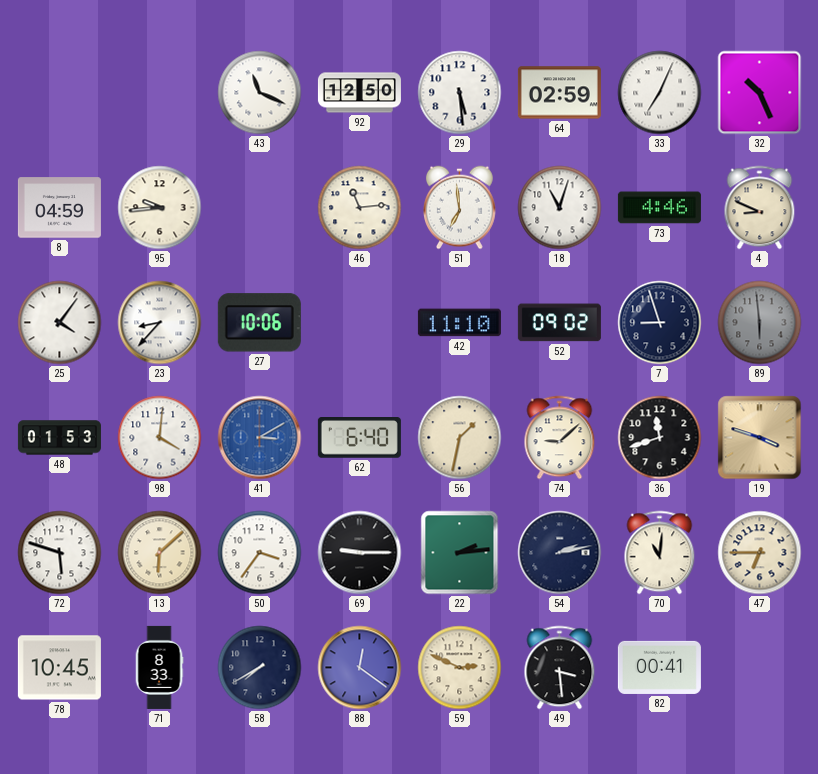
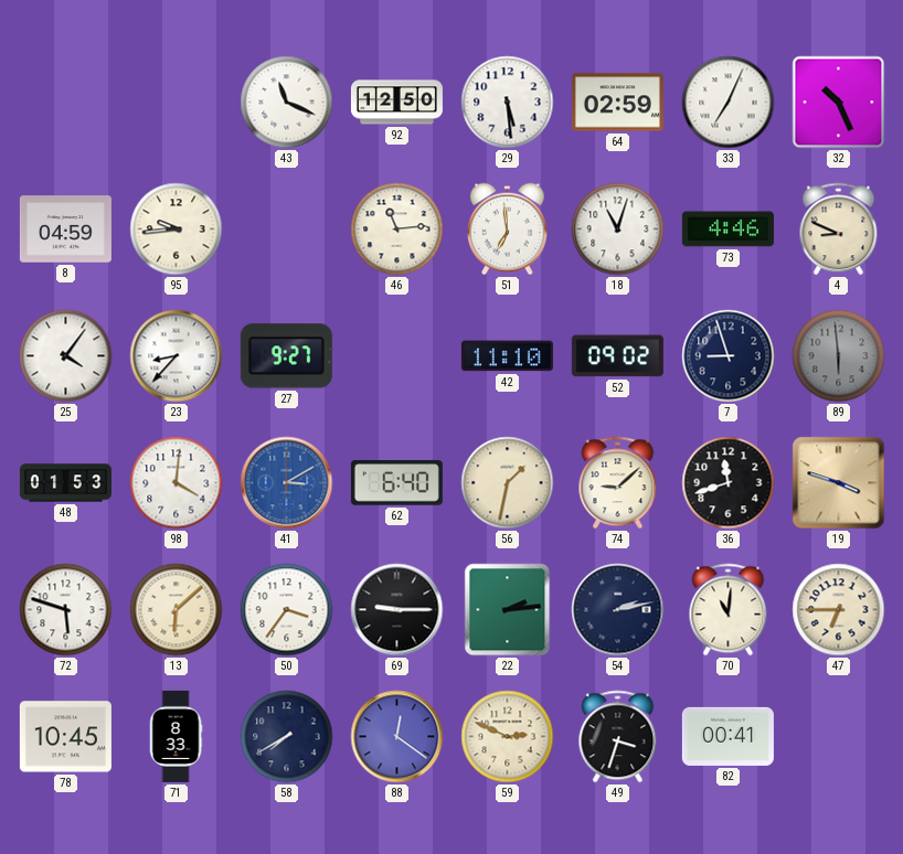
27: 10:06 -> 9:27 (286, 356)
49: 3:29 -> 3:33 (618, 737)
